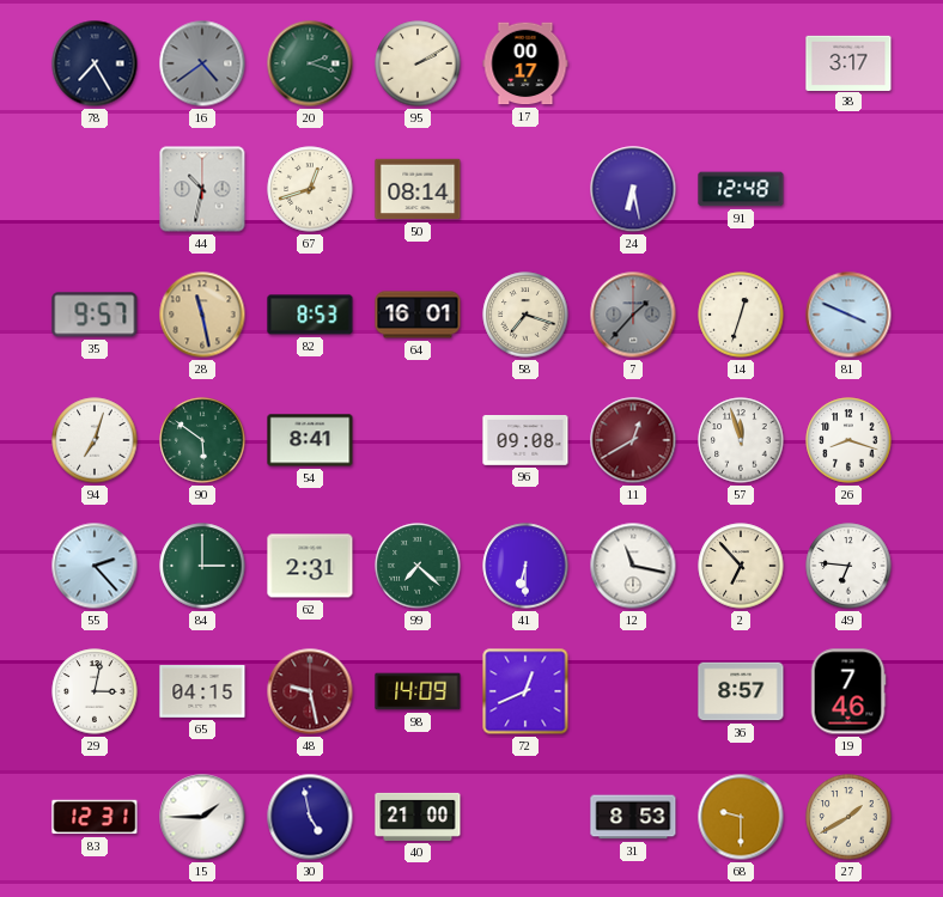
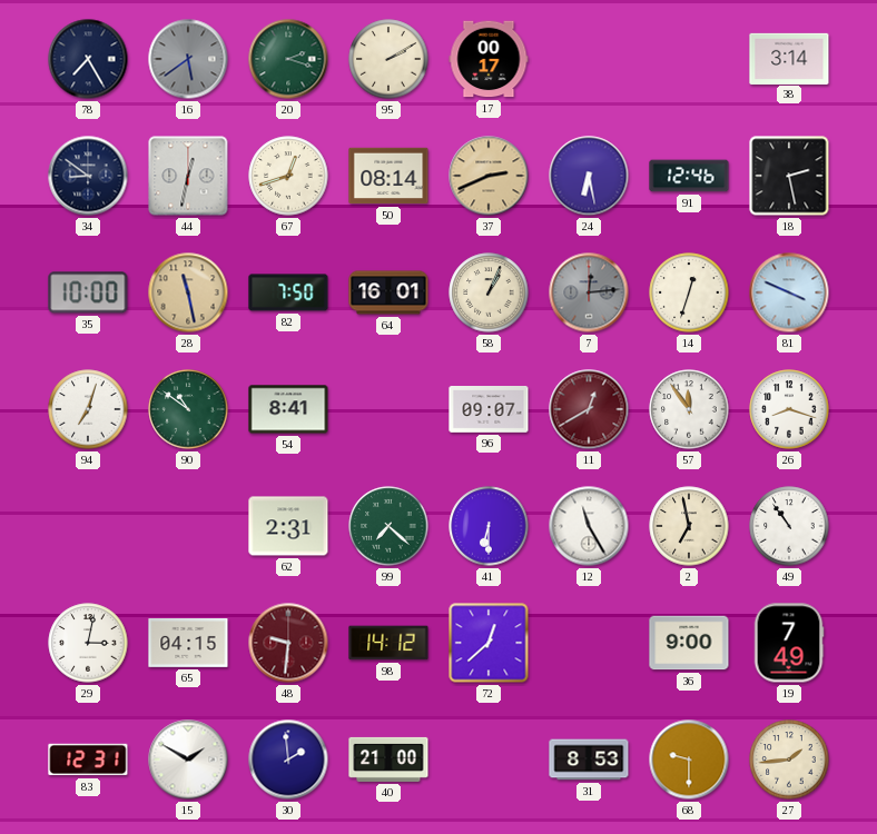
16: 4:39 -> 5:39 (188, 59)
38: 3:17 -> 3:14 (789, 58)
34: none -> 8:51 (88, 176)
44: 10:32 -> 12:32 (188, 176)
37: none -> 2:41 (489, 176)
91: 12:48 -> 12:46 (689, 176)
18: none -> 2:28 (789, 176)
35: 9:57 -> 10:00 (88, 292)
82: 8:53 -> 7:50 (288, 292)
58: 7:18 -> 1:04 (489, 292)
7: 1:37 -> 12:14 (589, 292)
90: 5:51 -> 10:51 (188, 409)
96: 09:08 -> 09:07 (489, 410)
57: 11:57 -> 11:54 (689, 409)
55: 2:23 -> none (95, 566)
84: 3:00 -> none (202, 566)
12: 11:17 -> 11:25 (589, 526)
2: 6:53 -> 6:58 (689, 526)
49: 6:46 -> 10:54 (789, 526)
48: 9:28 -> 9:31 (288, 643)
98: 14:09 -> 14:12 (388, 643)
72: 12:41 -> 12:38 (489, 643)
36: 8:57 -> 9:00 (689, 643)
19: 7:46 -> 7:49 (789, 643)
15: 1:45 -> 1:50 (188, 759)
30: 4:58 -> 1:59 (288, 759)
27: 1:40 -> 1:44 (789, 759)
